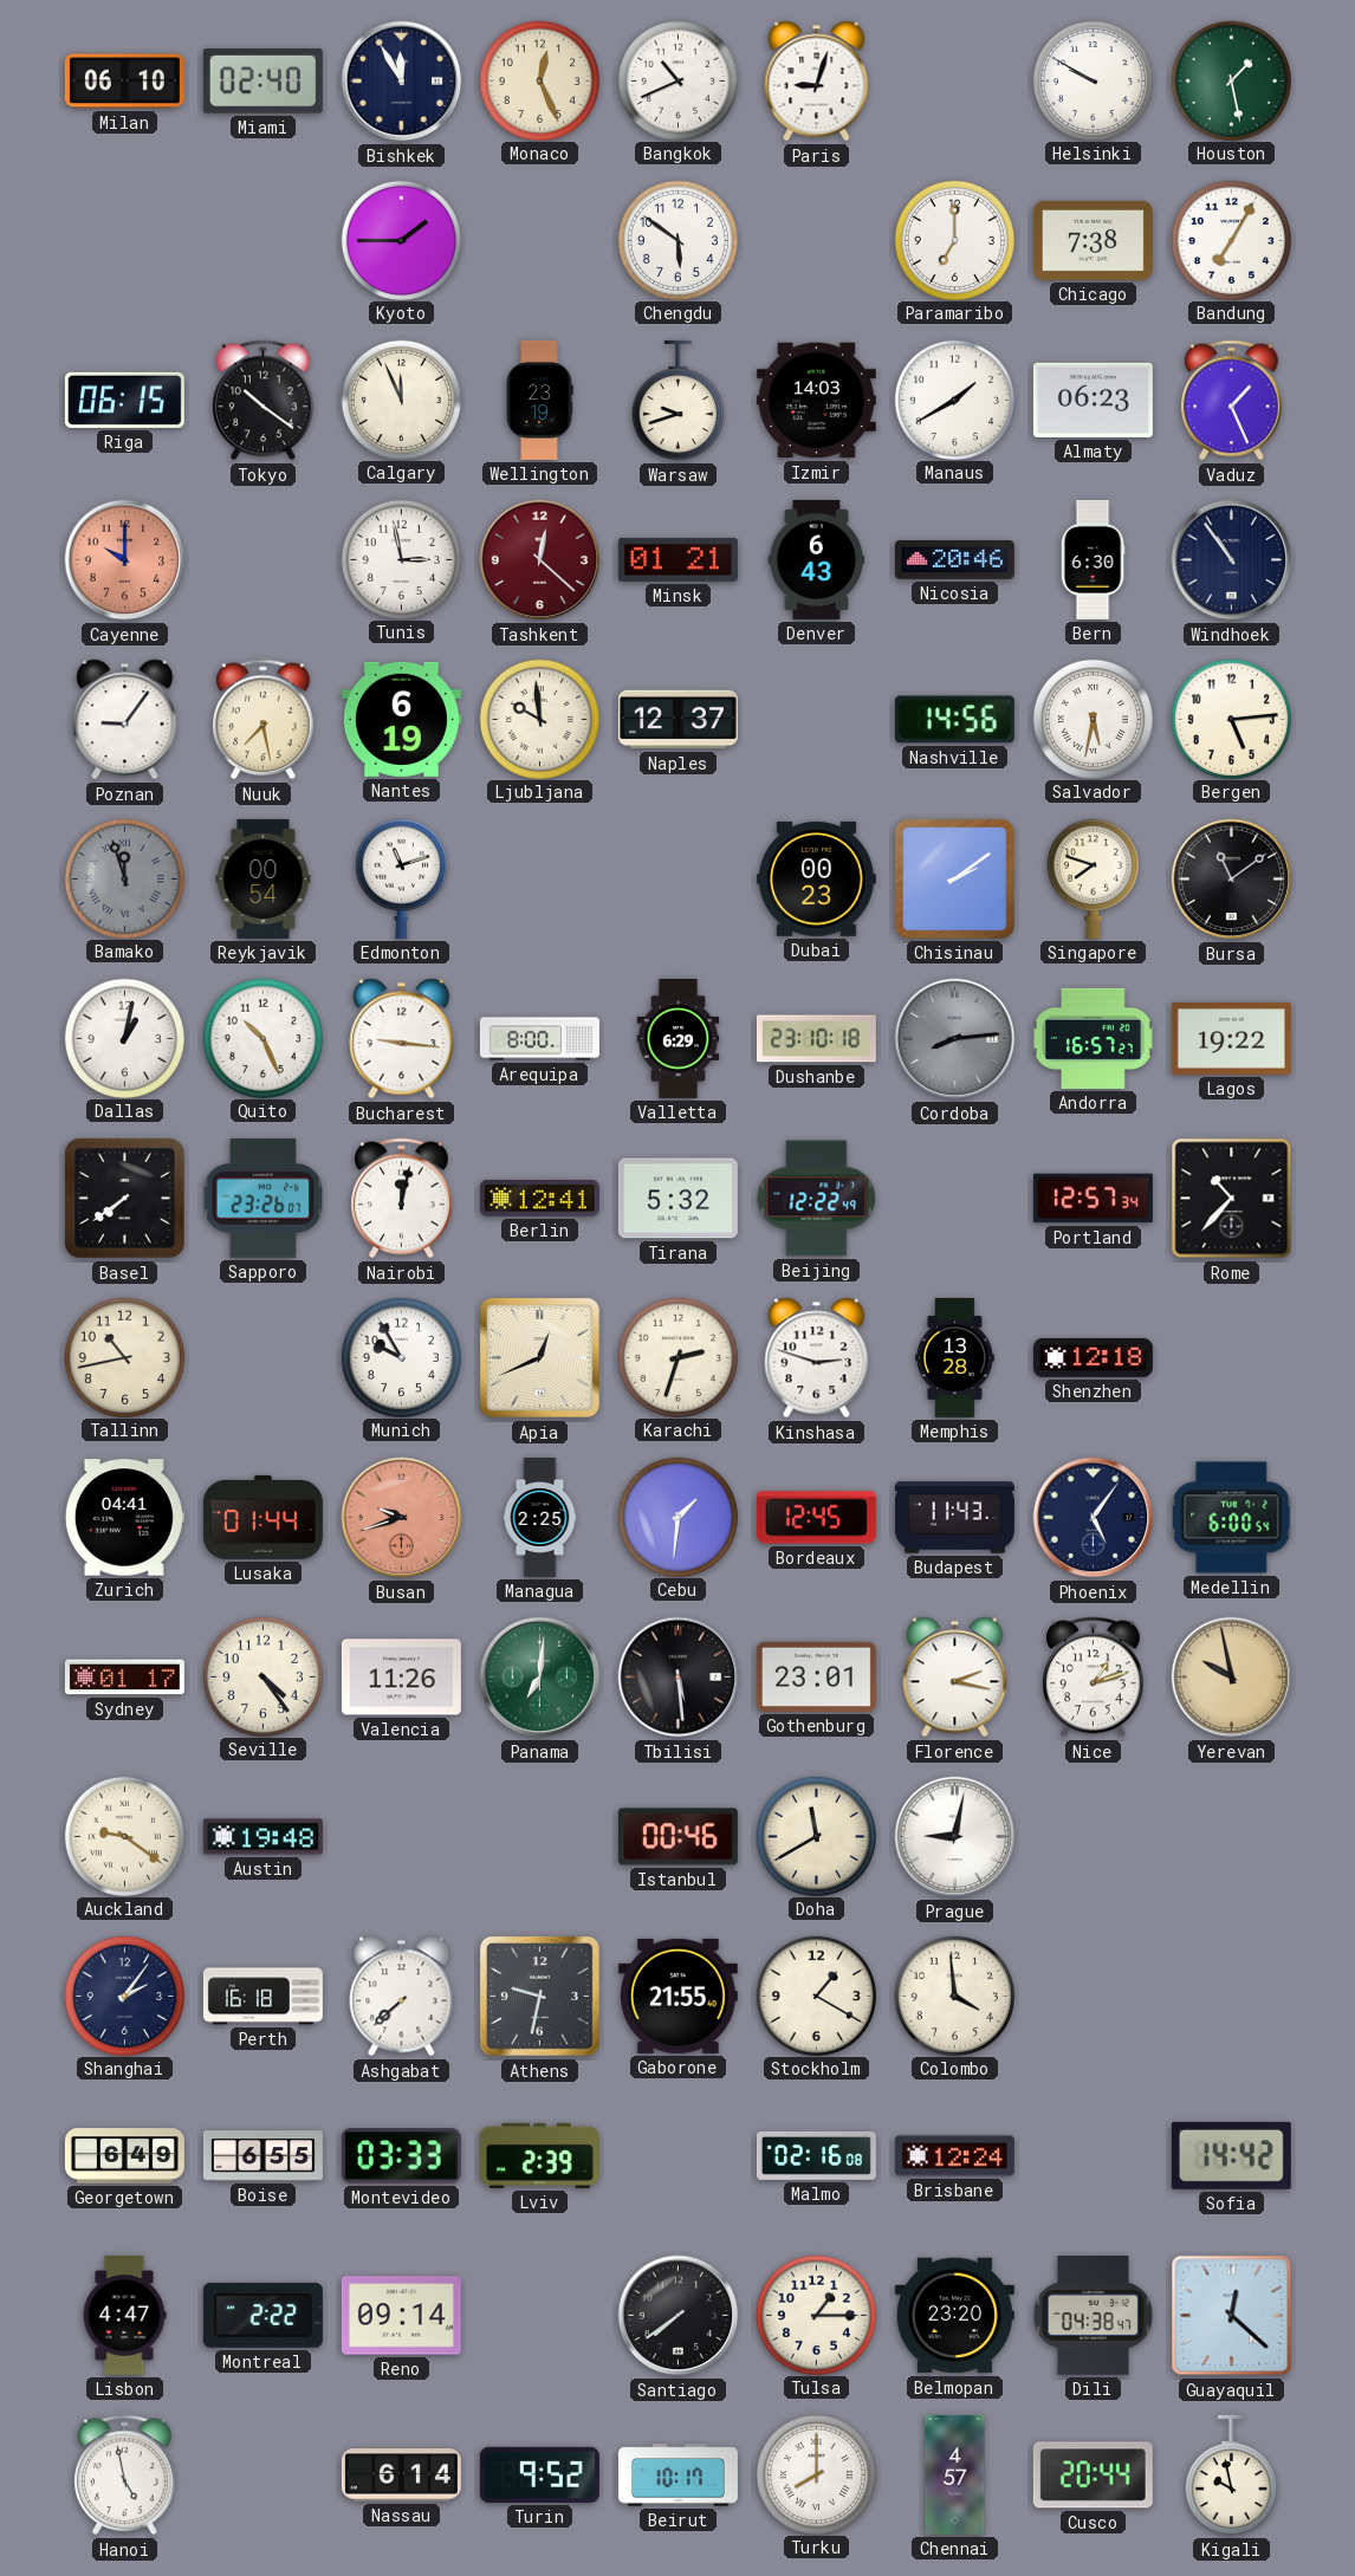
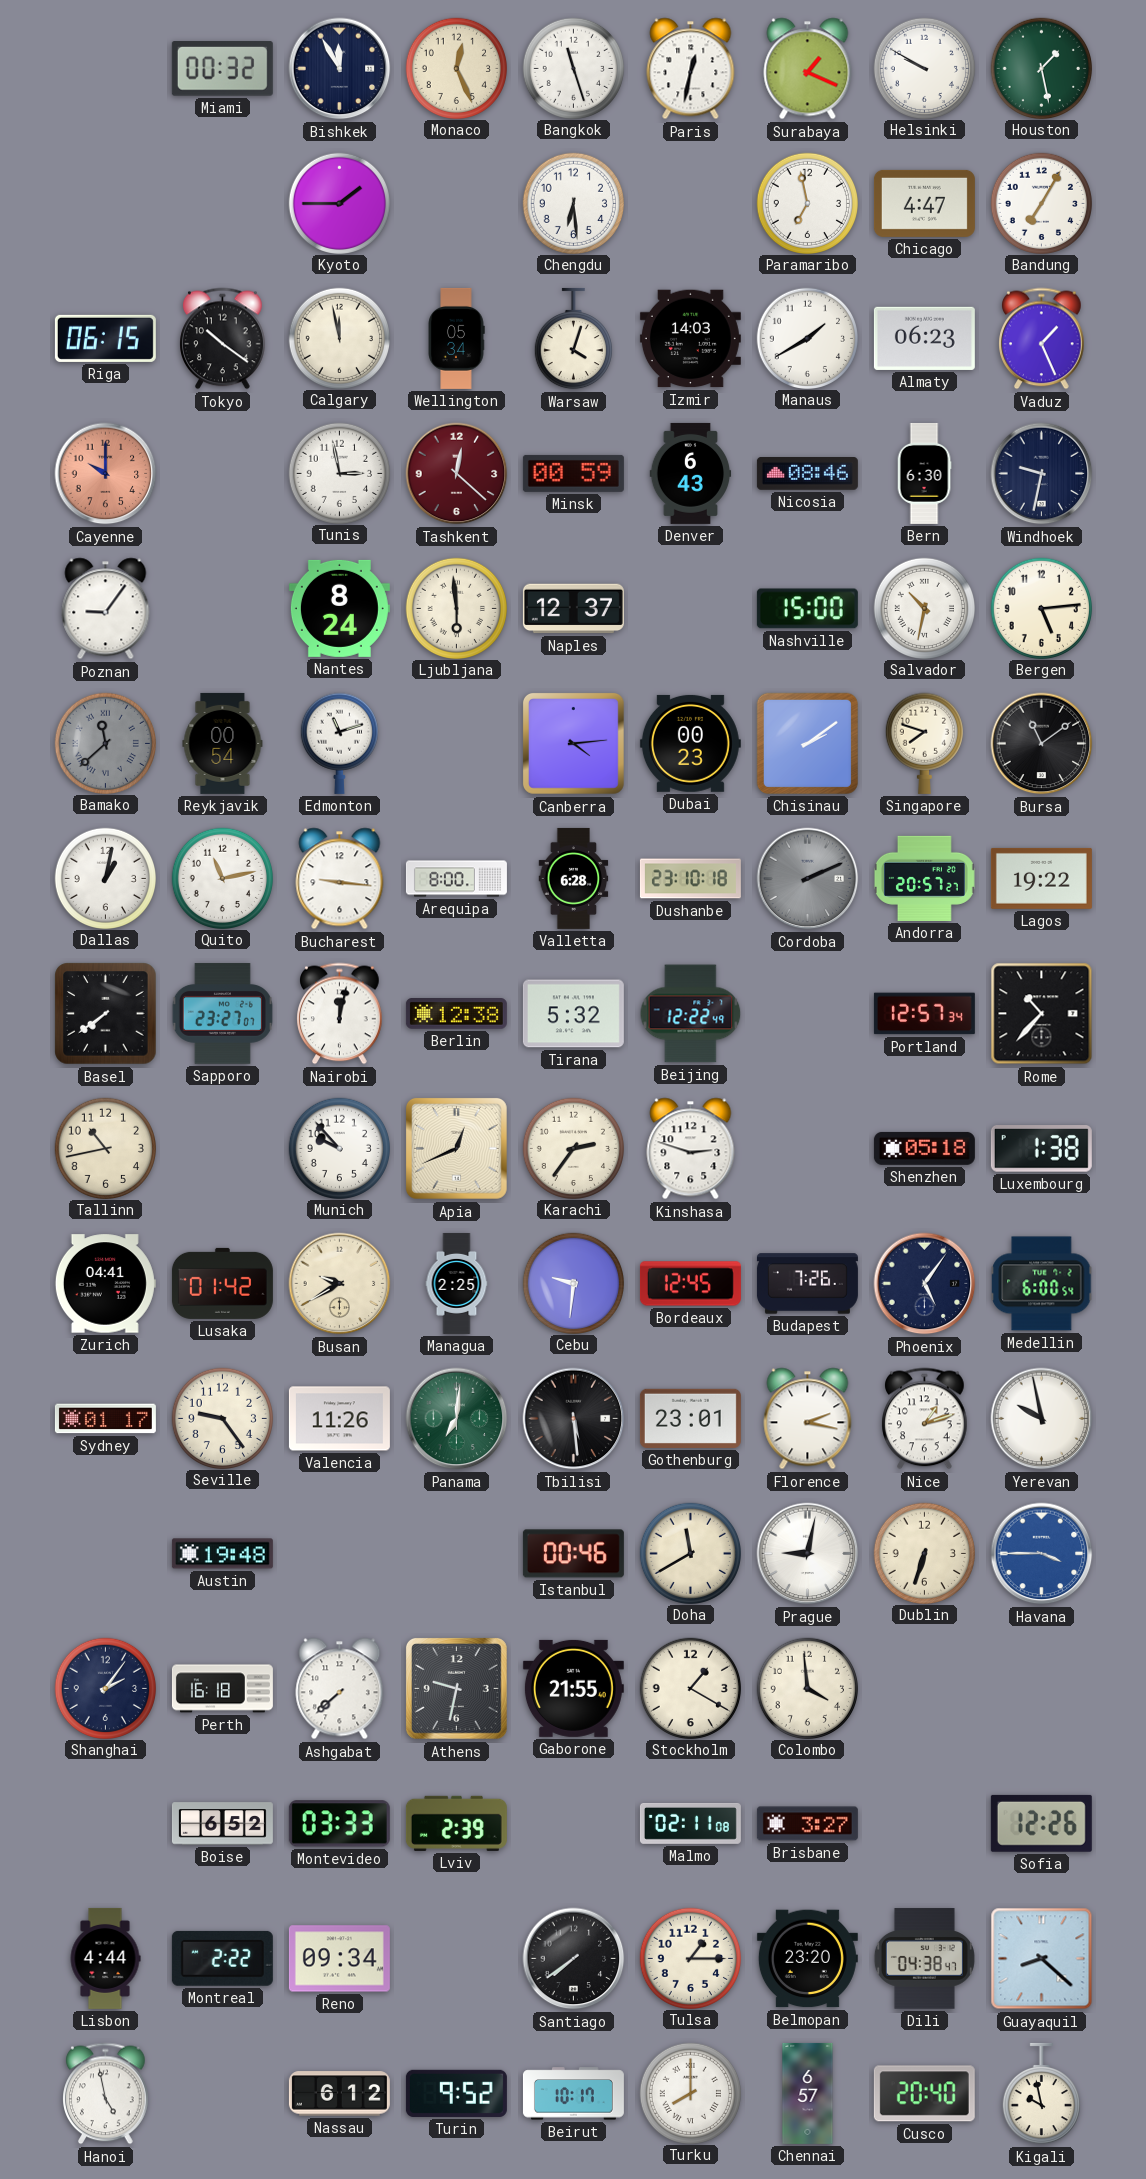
Milan: 06:10 -> none (124, 82)
Miami: 02:40 -> 00:32 (222, 69)
Bangkok: 10:41 -> 11:27 (573, 68)
Paris: 9:03 -> 12:32 (691, 69)
Surabaya: none -> 1:19 (808, 69)
Chengdu: 5:51 -> 6:29 (573, 203)
Paramaribo: 7:00 -> 6:58 (807, 203)
Chicago: 7:38 -> 4:47 (924, 203)
Calgary: 11:56 -> 11:58 (339, 338)
Wellington: 23:19 -> 05:34 (456, 338)
Warsaw: 9:42 -> 4:03 (573, 339)
Minsk: 01:21 -> 00:59 (573, 473)
Nicosia: 20:46 -> 08:46 (807, 474)
Windhoek: 10:54 -> 9:32 (1042, 474)
Nuuk: 7:28 -> none (264, 720)
Nantes: 6:19 -> 8:24 (339, 608)
Ljubljana: 9:59 -> 5:59 (456, 608)
Nashville: 14:56 -> 15:00 (807, 609)
Salvador: 5:32 -> 10:32 (924, 608)
Bamako: 11:57 -> 11:38 (105, 743)
Canberra: none -> 4:14 (573, 743)
Quito: 10:26 -> 11:13 (222, 878)
Valletta: 6:29 -> 6:28 (574, 878)
Cordoba: 8:14 -> 2:11 (808, 879)
Andorra: 16:57 -> 20:57 (924, 878)
Sapporo: 23:26 -> 23:27 (222, 1014)
Berlin: 12:41 -> 12:38 (456, 1014)
Munich: 9:55 -> 9:53 (339, 1148)
Karachi: 2:33 -> 2:36 (573, 1148)
Memphis: 13:28 -> none (954, 1357)
Shenzhen: 12:18 -> 05:18 (924, 1148)
Luxembourg: none -> 1:38 (1041, 1149)
Lusaka: 01:44 -> 01:42 (222, 1283)
Busan: 9:42 -> 9:40 (340, 1284)
Busan dial: salmon -> cream (340, 1284)
Cebu: 1:31 -> 9:31 (573, 1283)
Budapest: 11:43 -> 7:26 (807, 1284)
Seville: 4:24 -> 9:24 (222, 1418)
Yerevan dial: champagne -> white (1042, 1419)
Auckland: 9:21 -> none (124, 1836)
Dublin: none -> 6:33 (924, 1553)
Havana: none -> 3:45 (1042, 1554)
Georgetown: 6:49 -> none (124, 2156)
Boise: 6:55 -> 6:52 (222, 1824)
Malmo: 02:16 -> 02:11 (690, 1823)
Brisbane: 12:24 -> 3:27 (807, 1824)
Sofia: 14:42 -> 12:26 (1041, 1823)
Lisbon: 4:47 -> 4:44 (105, 1958)
Reno: 09:14 -> 09:34 (339, 1959)
Guayaquil: 12:22 -> 8:22 (1042, 1959)
Nassau: 6:14 -> 6:12 (339, 2094)
Chennai: 4:57 -> 6:57 (808, 2093)
Cusco: 20:44 -> 20:40 (924, 2094)
